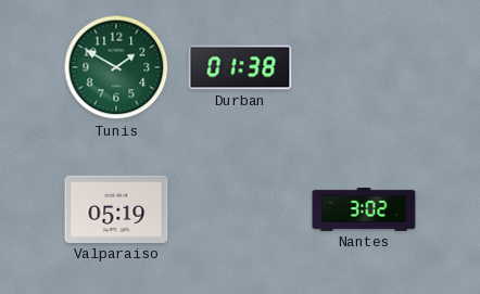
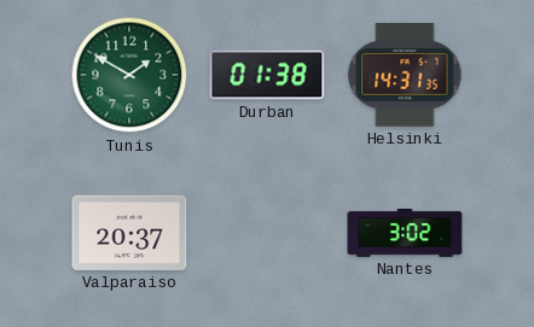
Helsinki: none -> 14:31 (405, 75)
Valparaiso: 05:19 -> 20:37 (129, 233)
